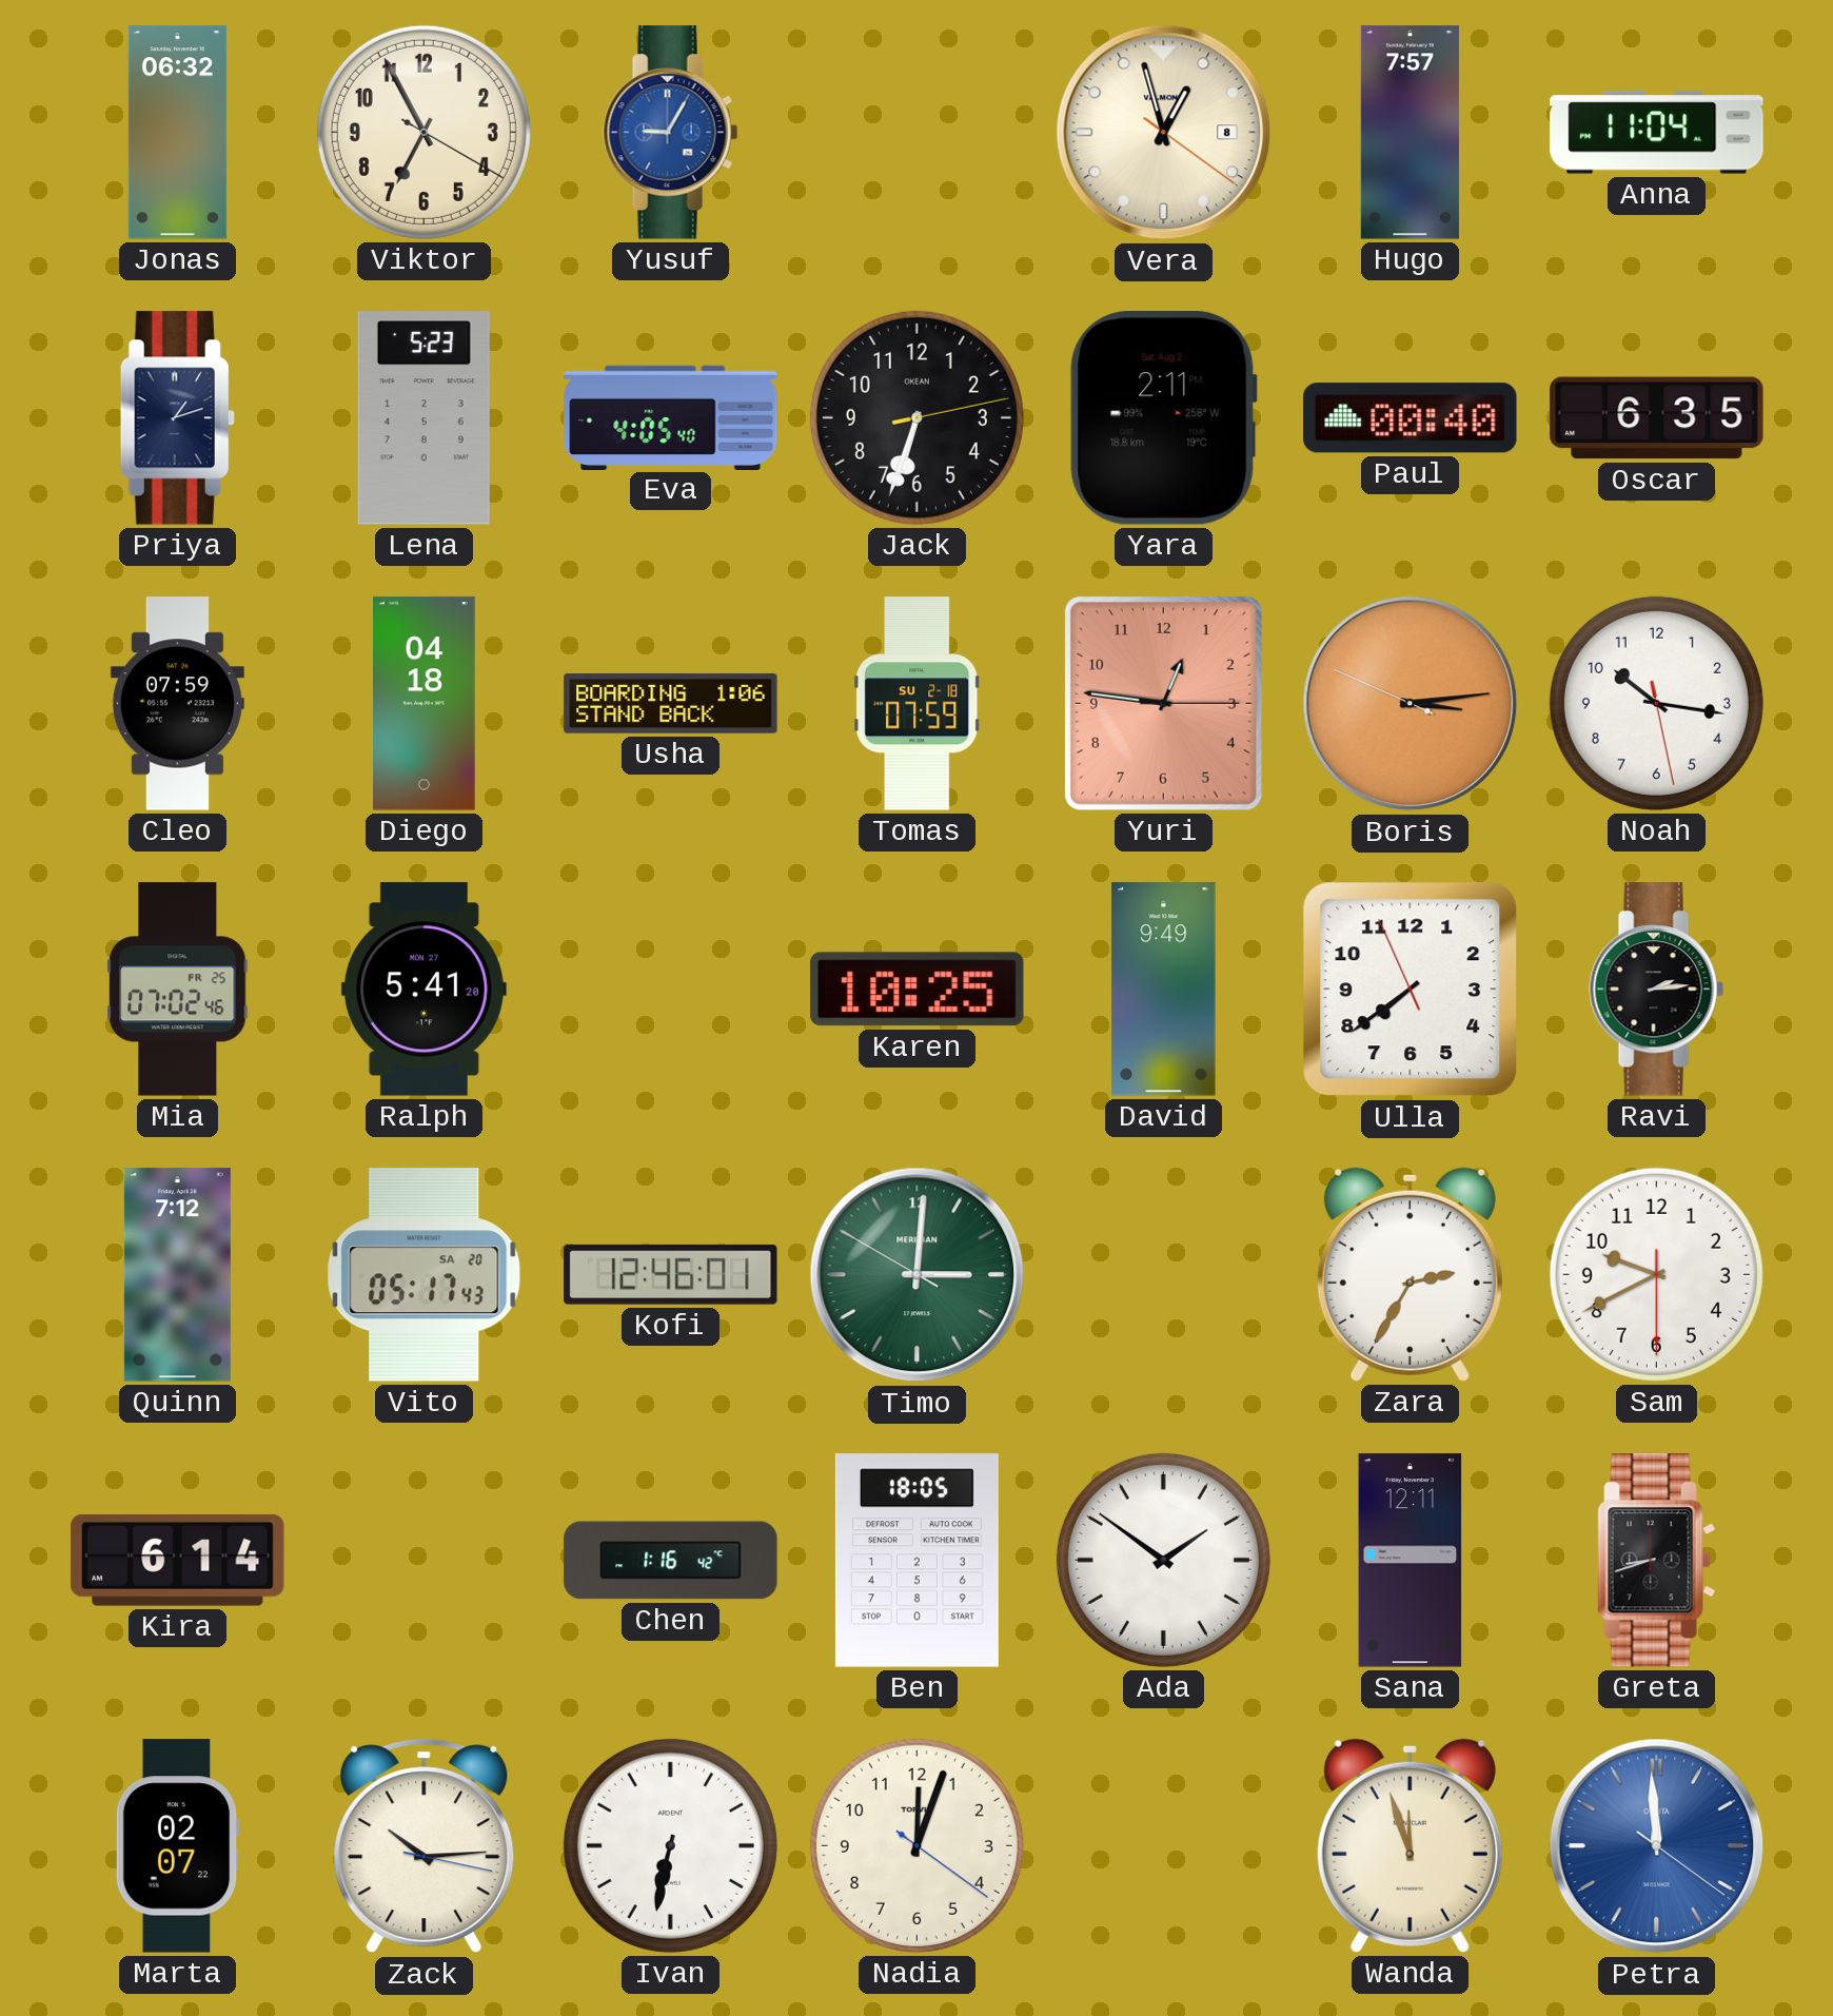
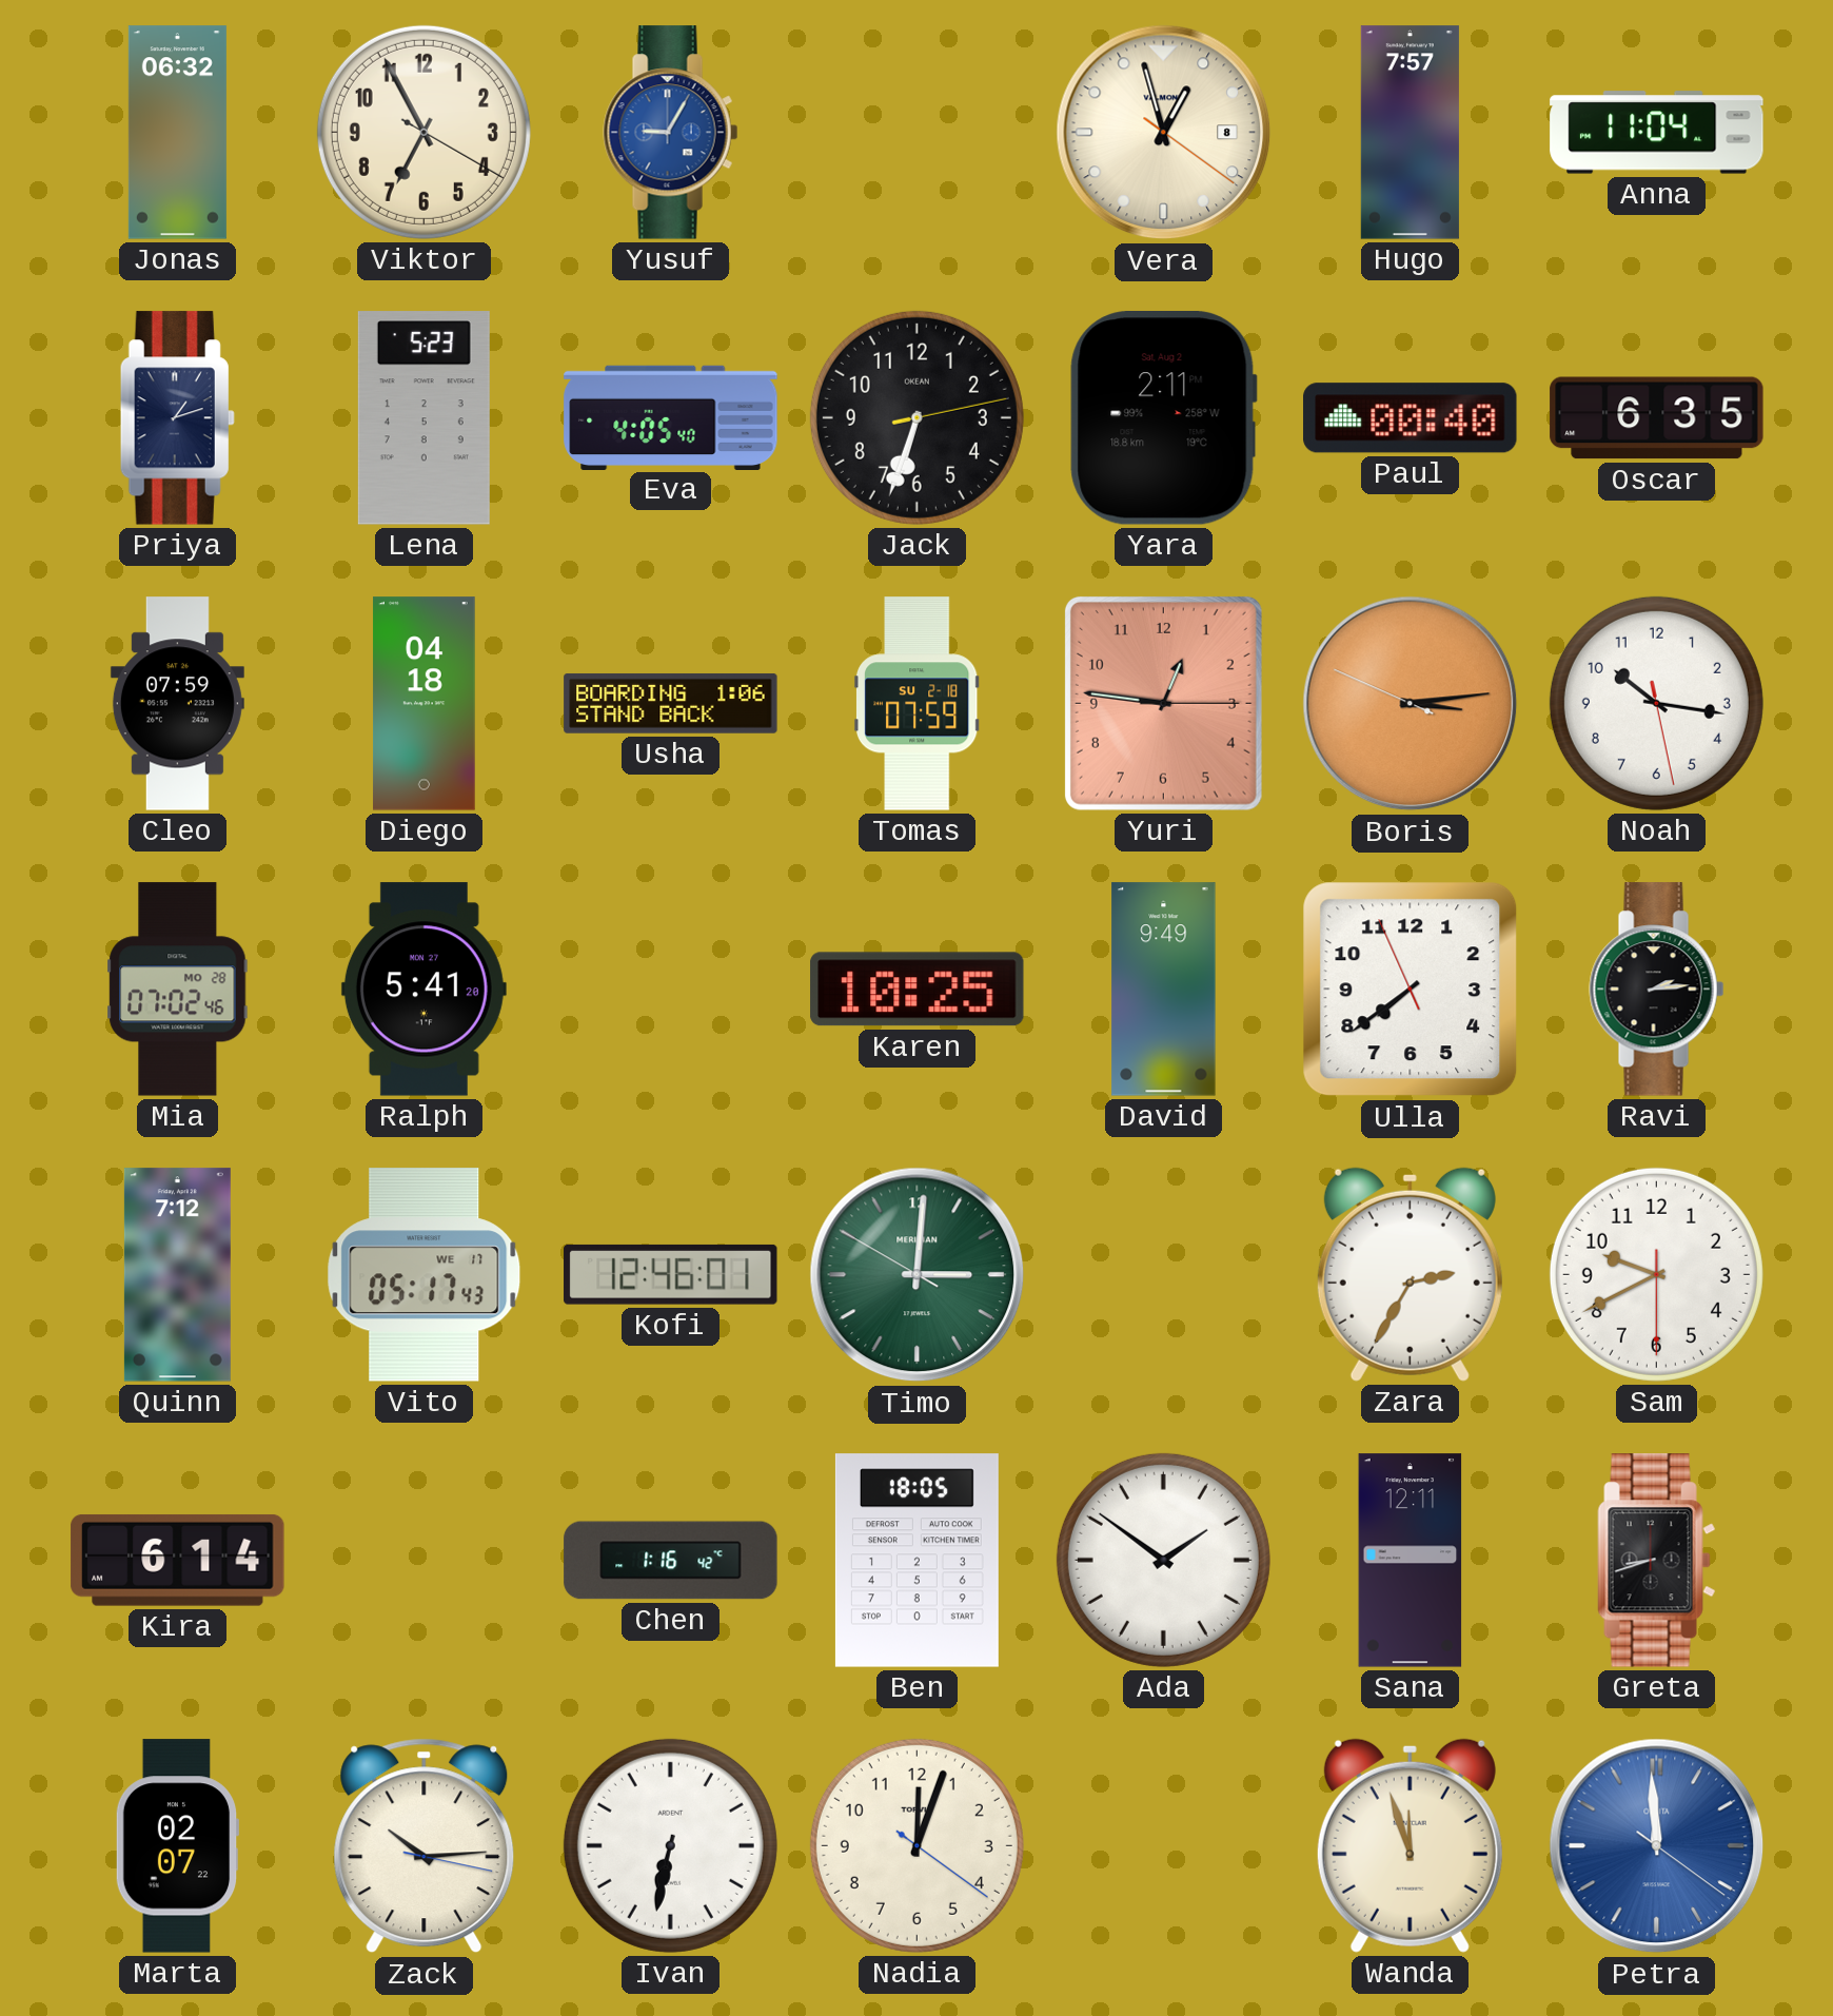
Mia date: FR 25 -> MO 28 (178, 990)
Vito date: SA 20 -> WE 17 (425, 1275)
